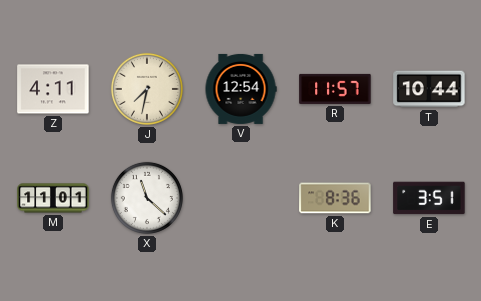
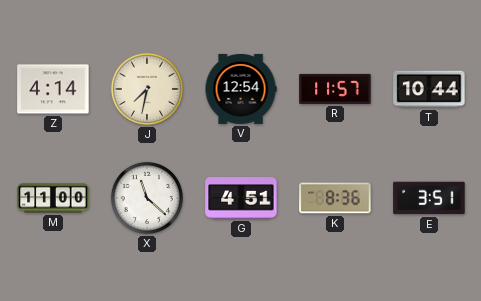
Z: 4:11 -> 4:14 (53, 89)
M: 11:01 -> 11:00 (53, 198)
G: none -> 4:51 (241, 198)
